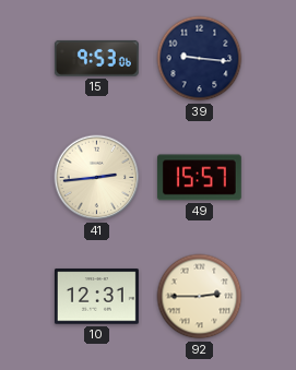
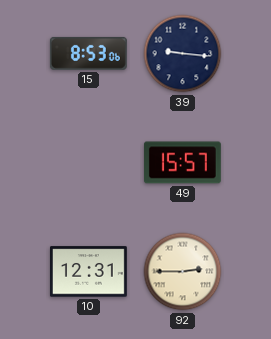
15: 9:53 -> 8:53 (88, 53)
41: 2:44 -> none (97, 178)
